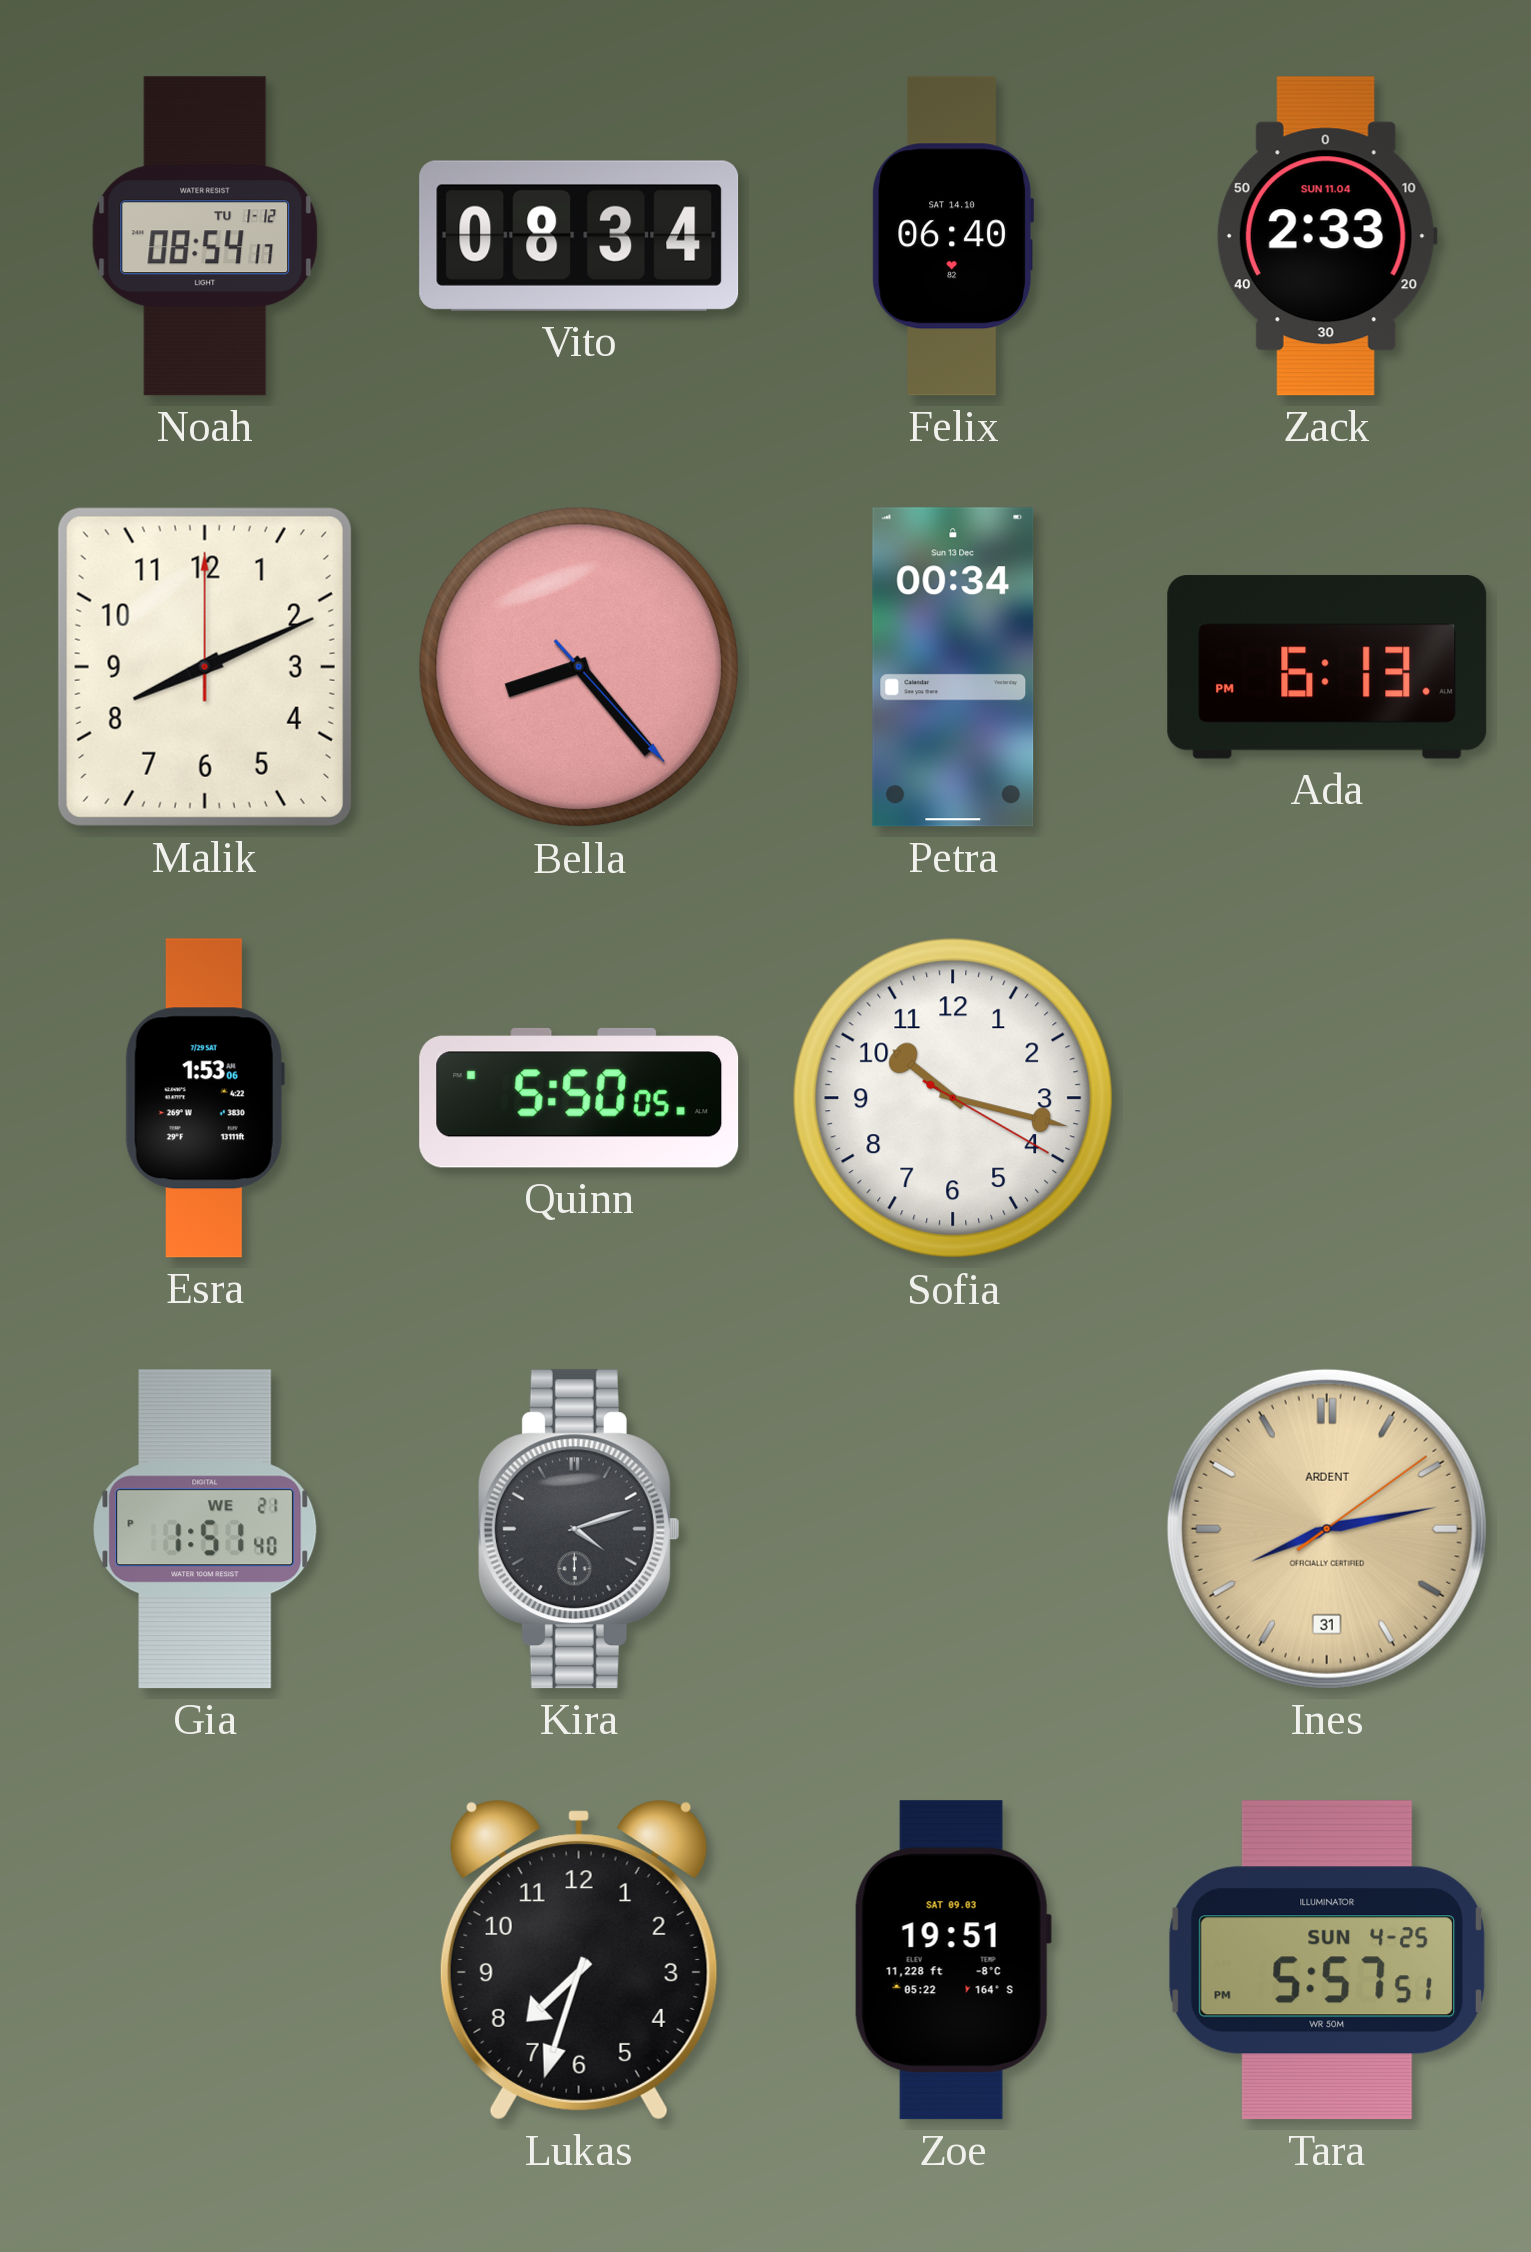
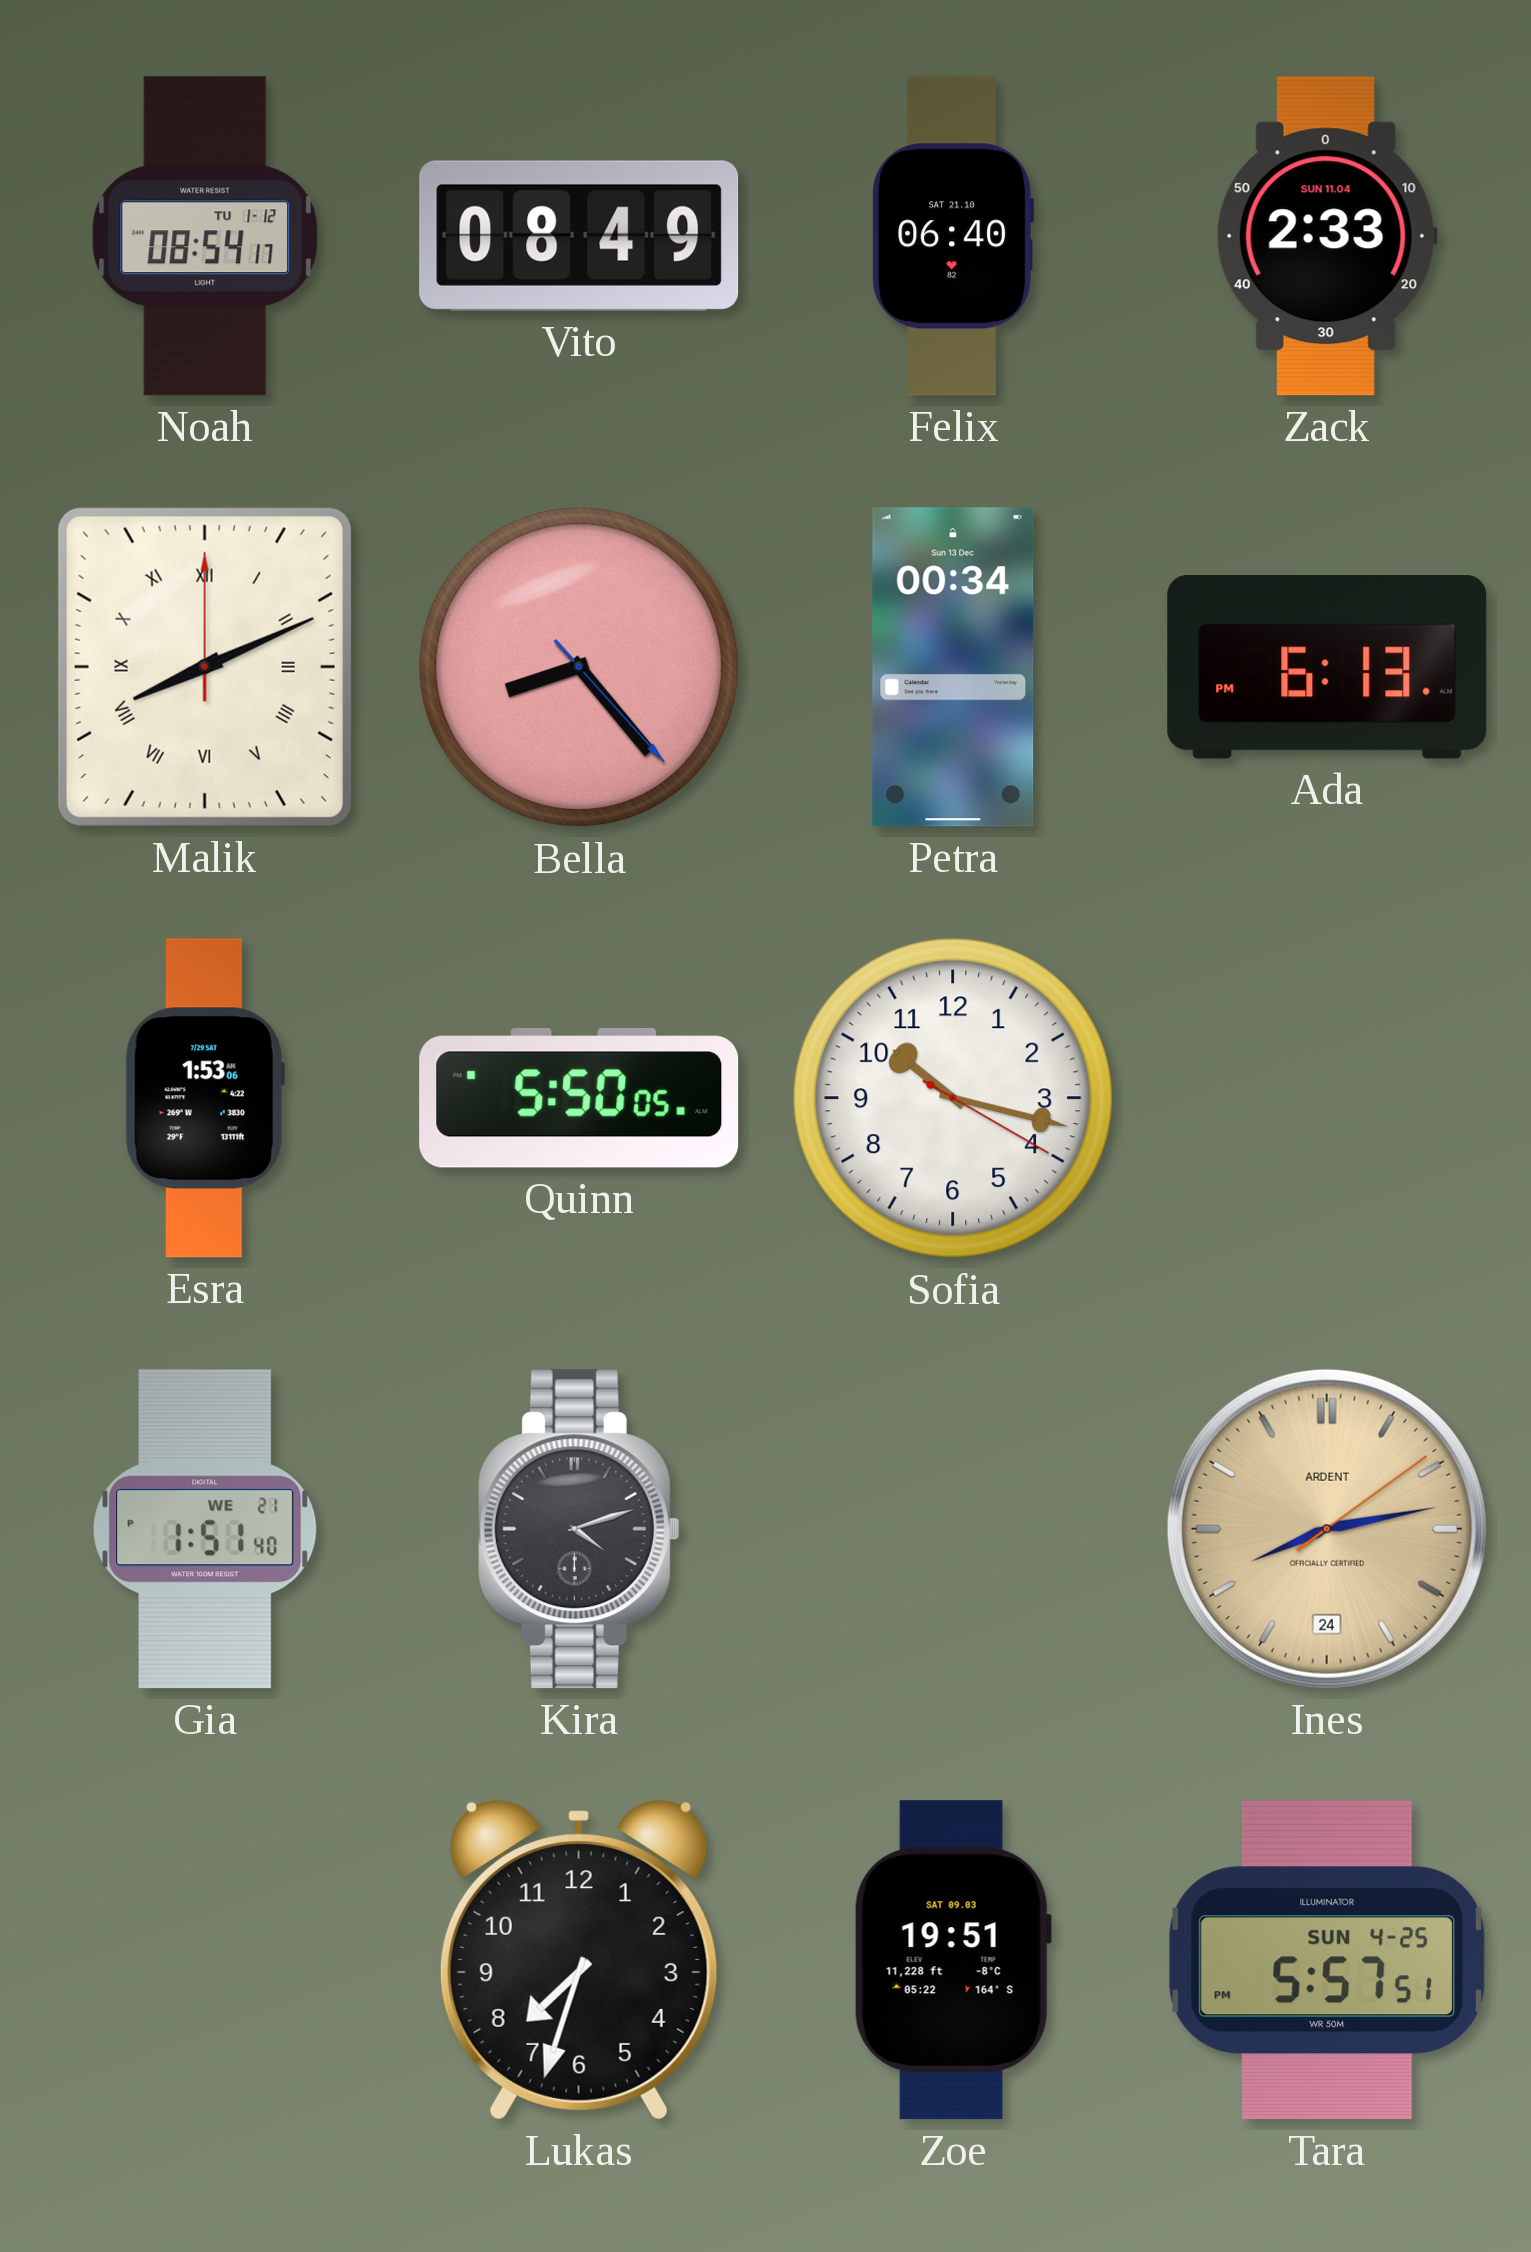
Vito: 08:34 -> 08:49 (579, 236)
Felix date: SAT 14.10 -> SAT 21.10 (952, 236)
Malik numerals: Arabic -> Roman (205, 667)
Ines date: 31 -> 24 (1327, 1529)
